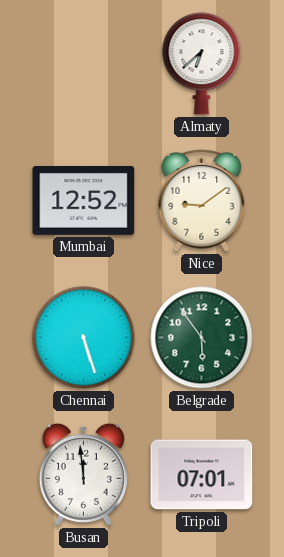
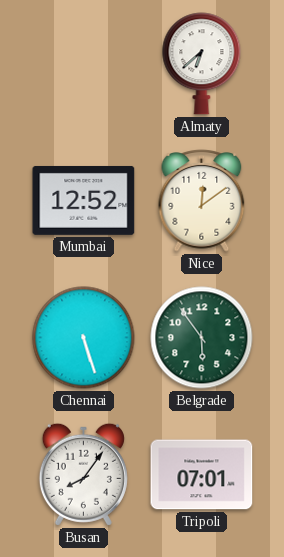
Nice: 9:09 -> 12:09 (202, 201)
Busan: 11:59 -> 8:06 (83, 474)
